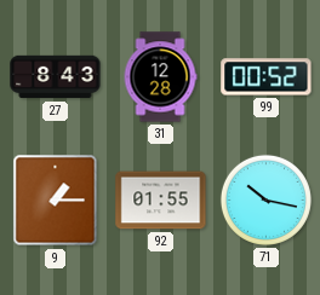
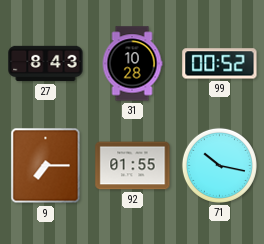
31: 12:28 -> 10:28 (132, 64)
9: 1:15 -> 7:15 (46, 166)
